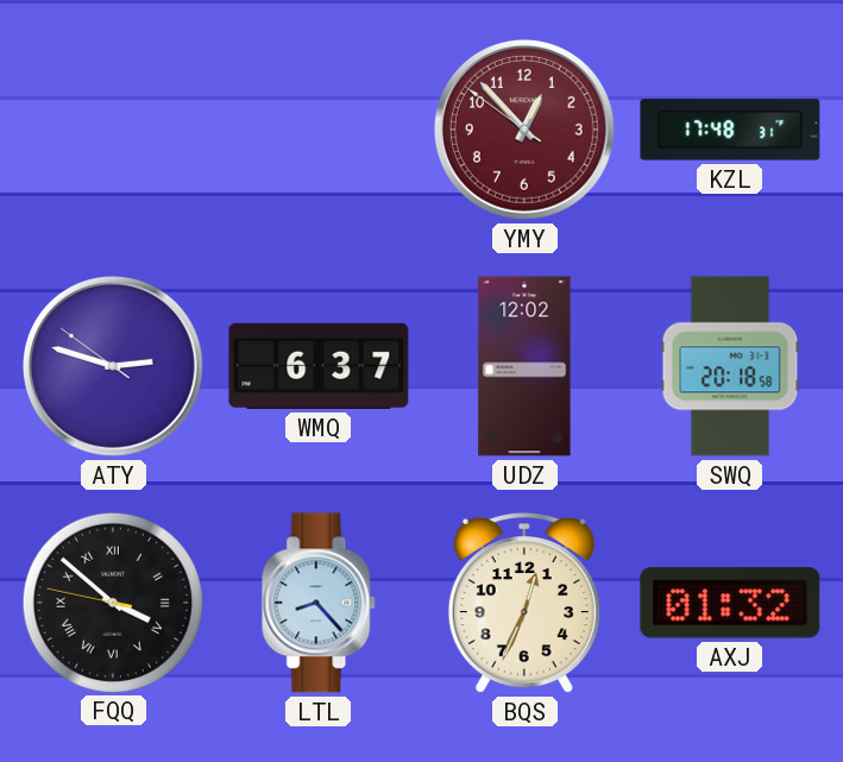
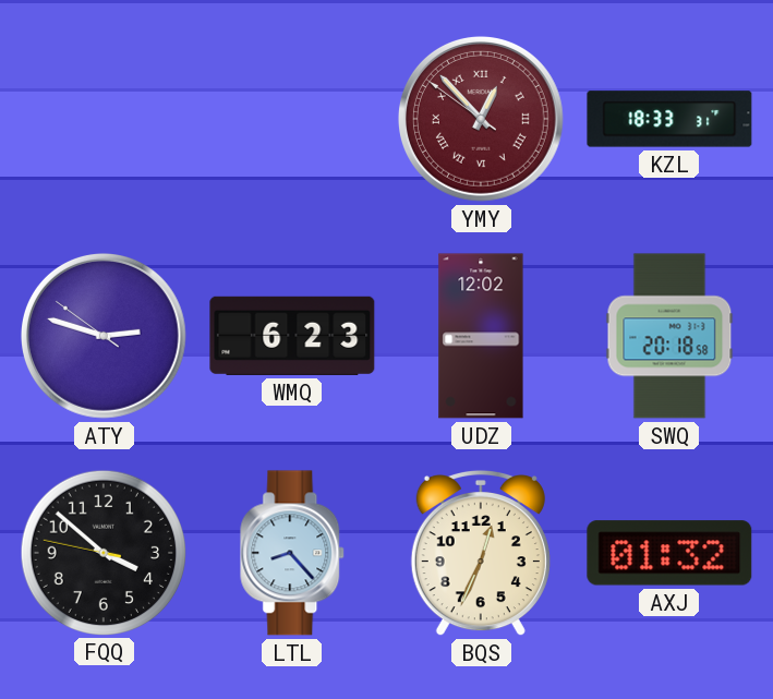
YMY numerals: Arabic -> Roman (481, 119)
KZL: 17:48 -> 18:33 (669, 119)
WMQ: 6:37 -> 6:23 (292, 336)
FQQ numerals: Roman -> Arabic (102, 552)
